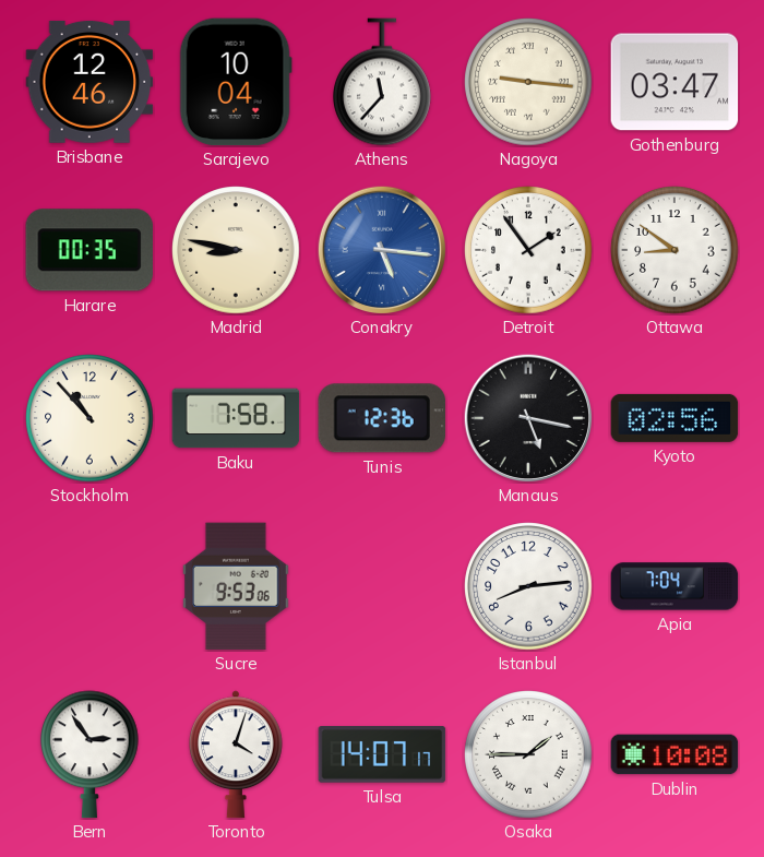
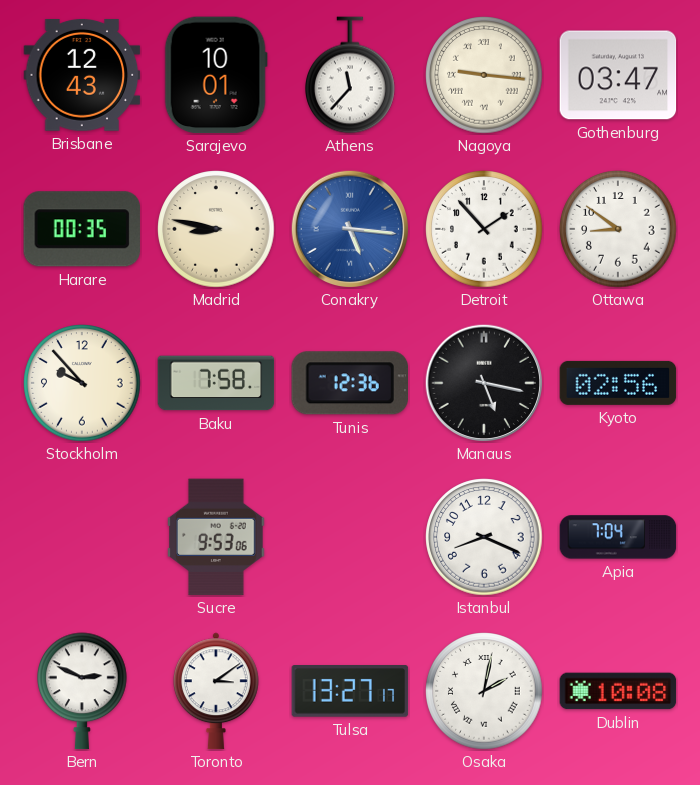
Brisbane: 12:46 -> 12:43 (82, 75)
Sarajevo: 10:04 -> 10:01 (216, 75)
Detroit: 1:54 -> 1:53 (484, 229)
Stockholm: 10:53 -> 9:53 (82, 383)
Istanbul: 8:14 -> 8:19 (484, 537)
Bern: 2:54 -> 2:49 (83, 691)
Toronto: 4:03 -> 3:09 (216, 691)
Tulsa: 14:07 -> 13:27 (350, 691)
Osaka: 1:45 -> 2:02 (484, 691)
